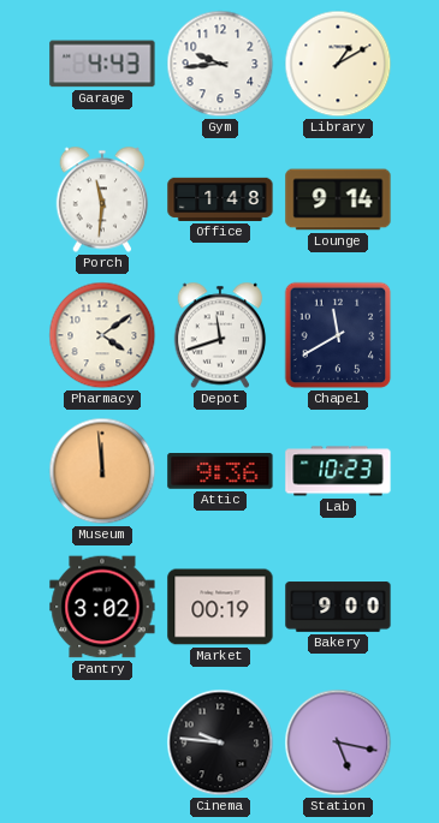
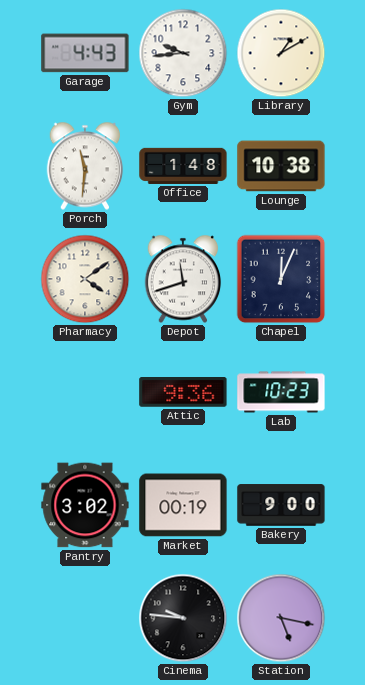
Lounge: 9:14 -> 10:38 (281, 166)
Chapel: 11:40 -> 12:04 (281, 279)
Museum: 11:59 -> none (102, 471)
